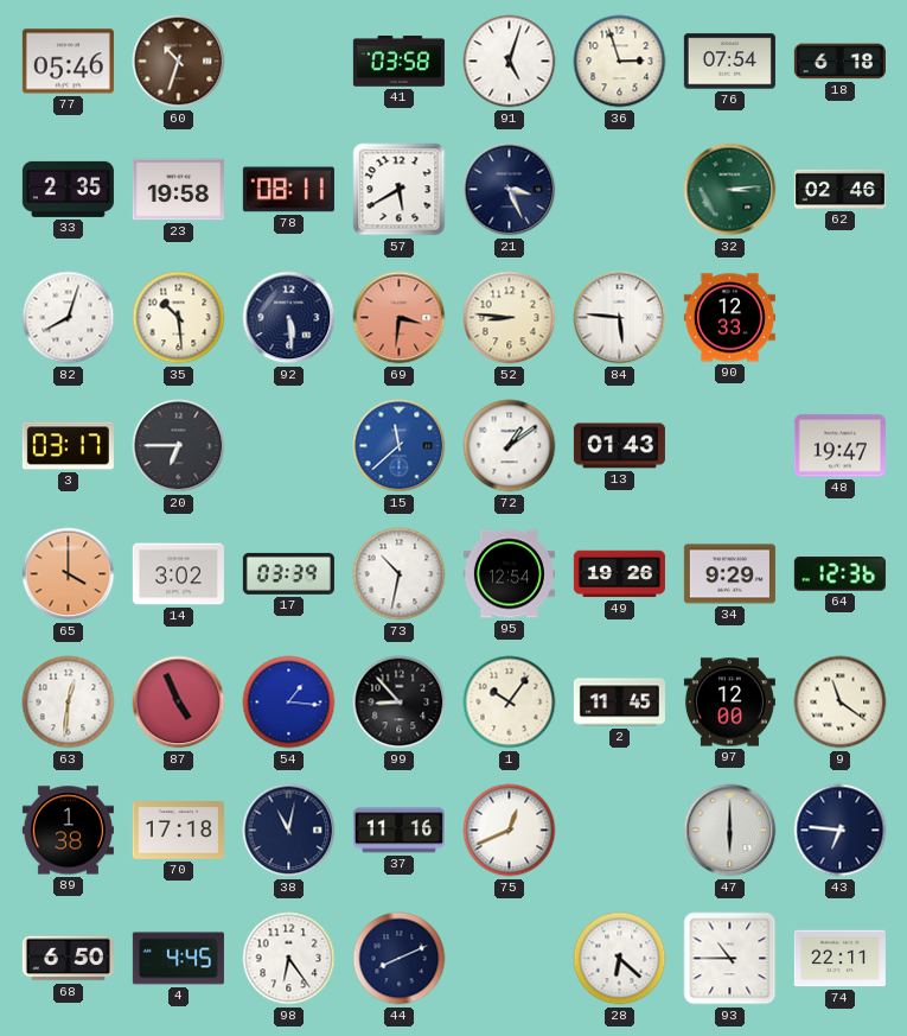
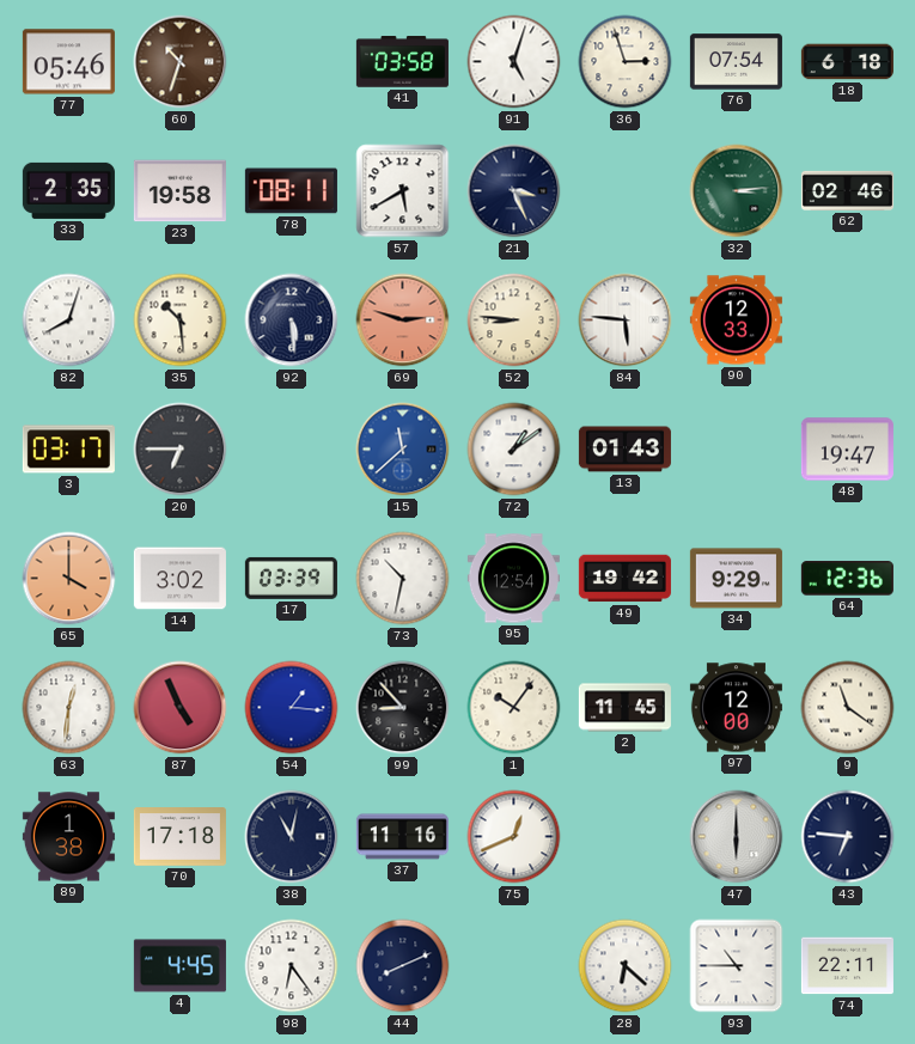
69: 3:31 -> 2:48 (403, 320)
49: 19:26 -> 19:42 (624, 579)
68: 6:50 -> none (68, 959)
